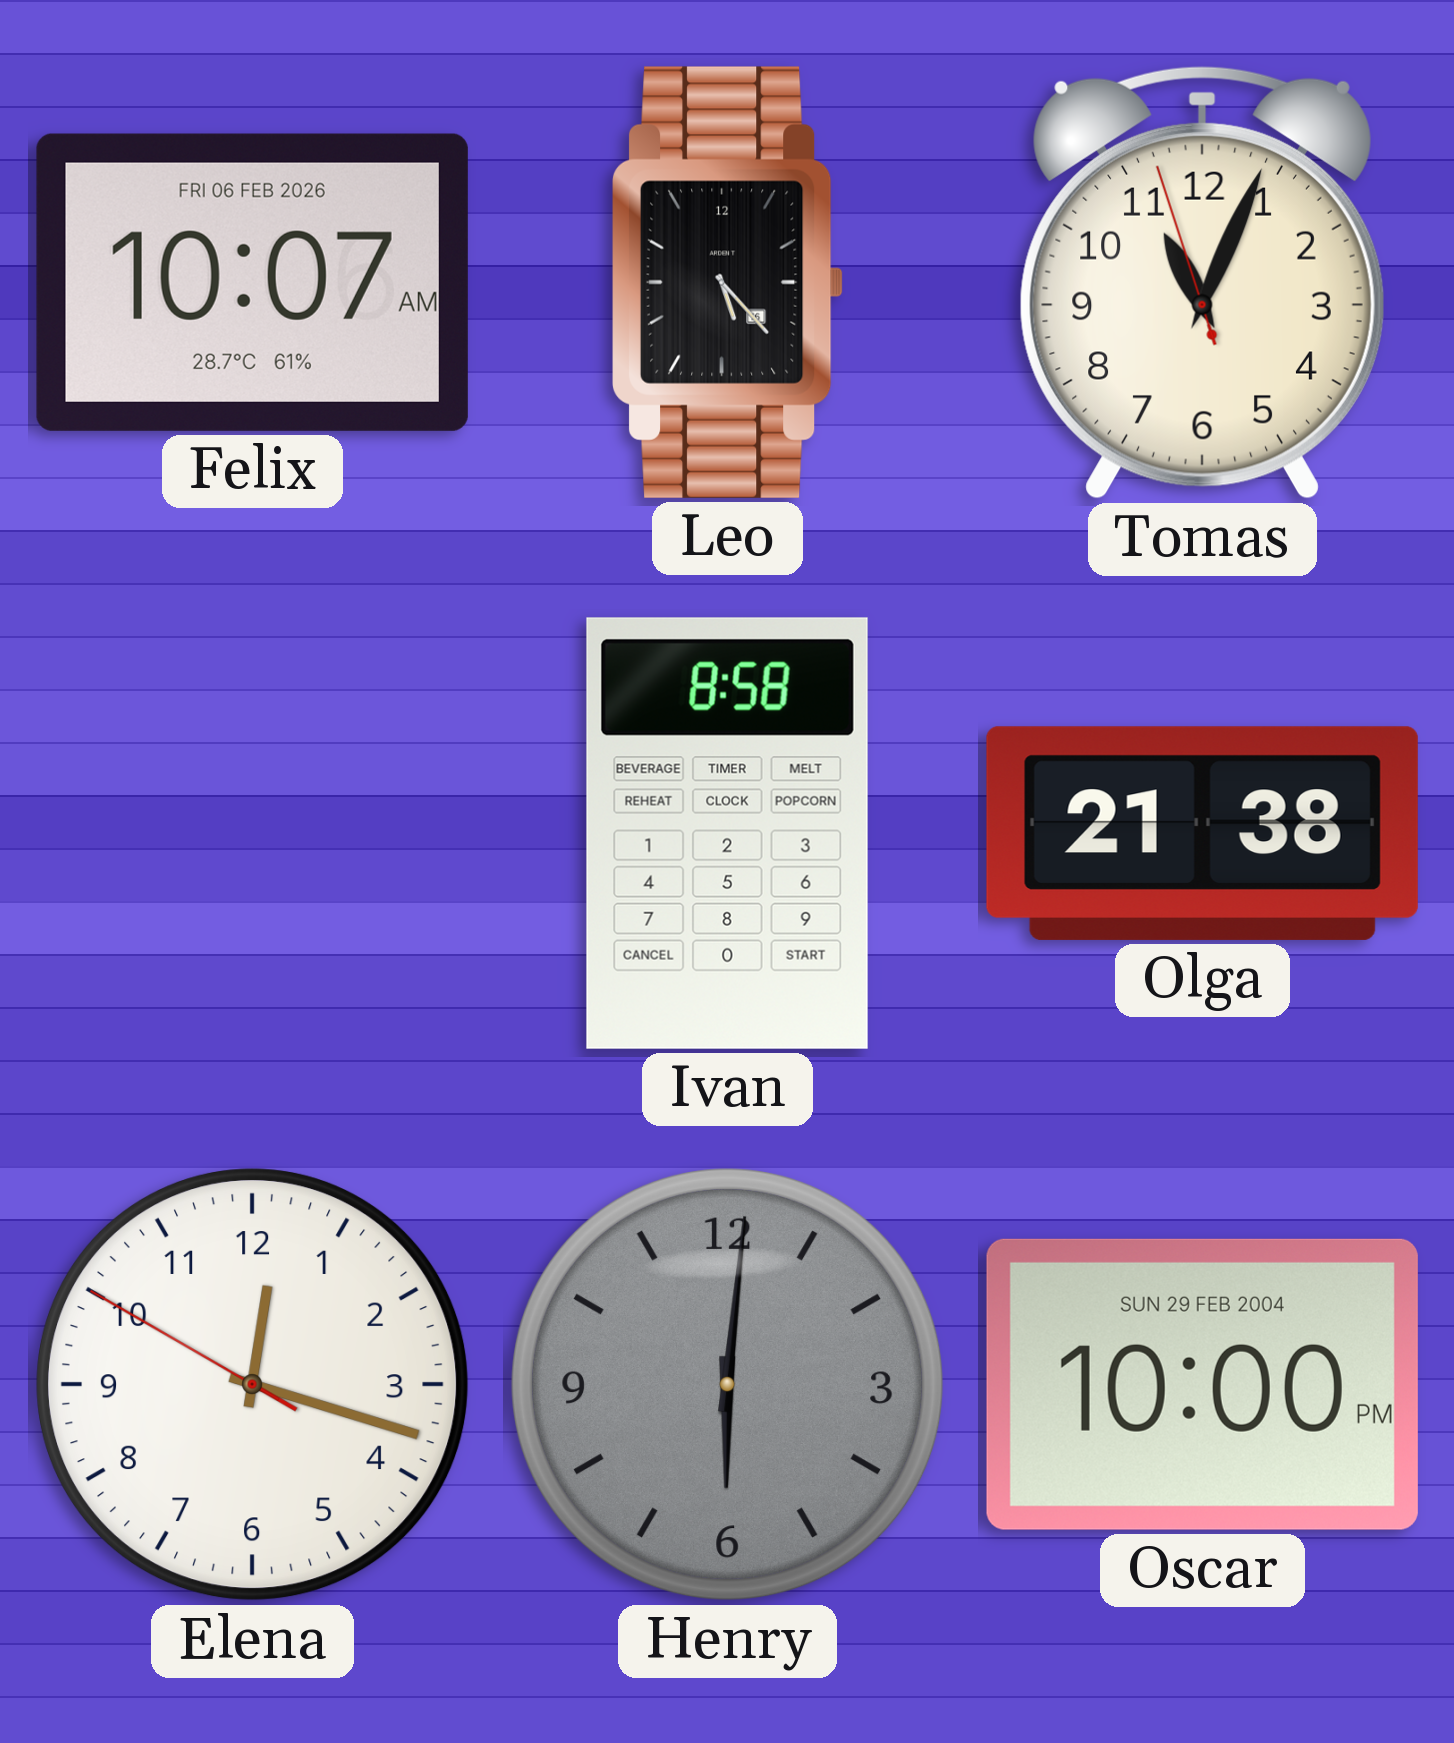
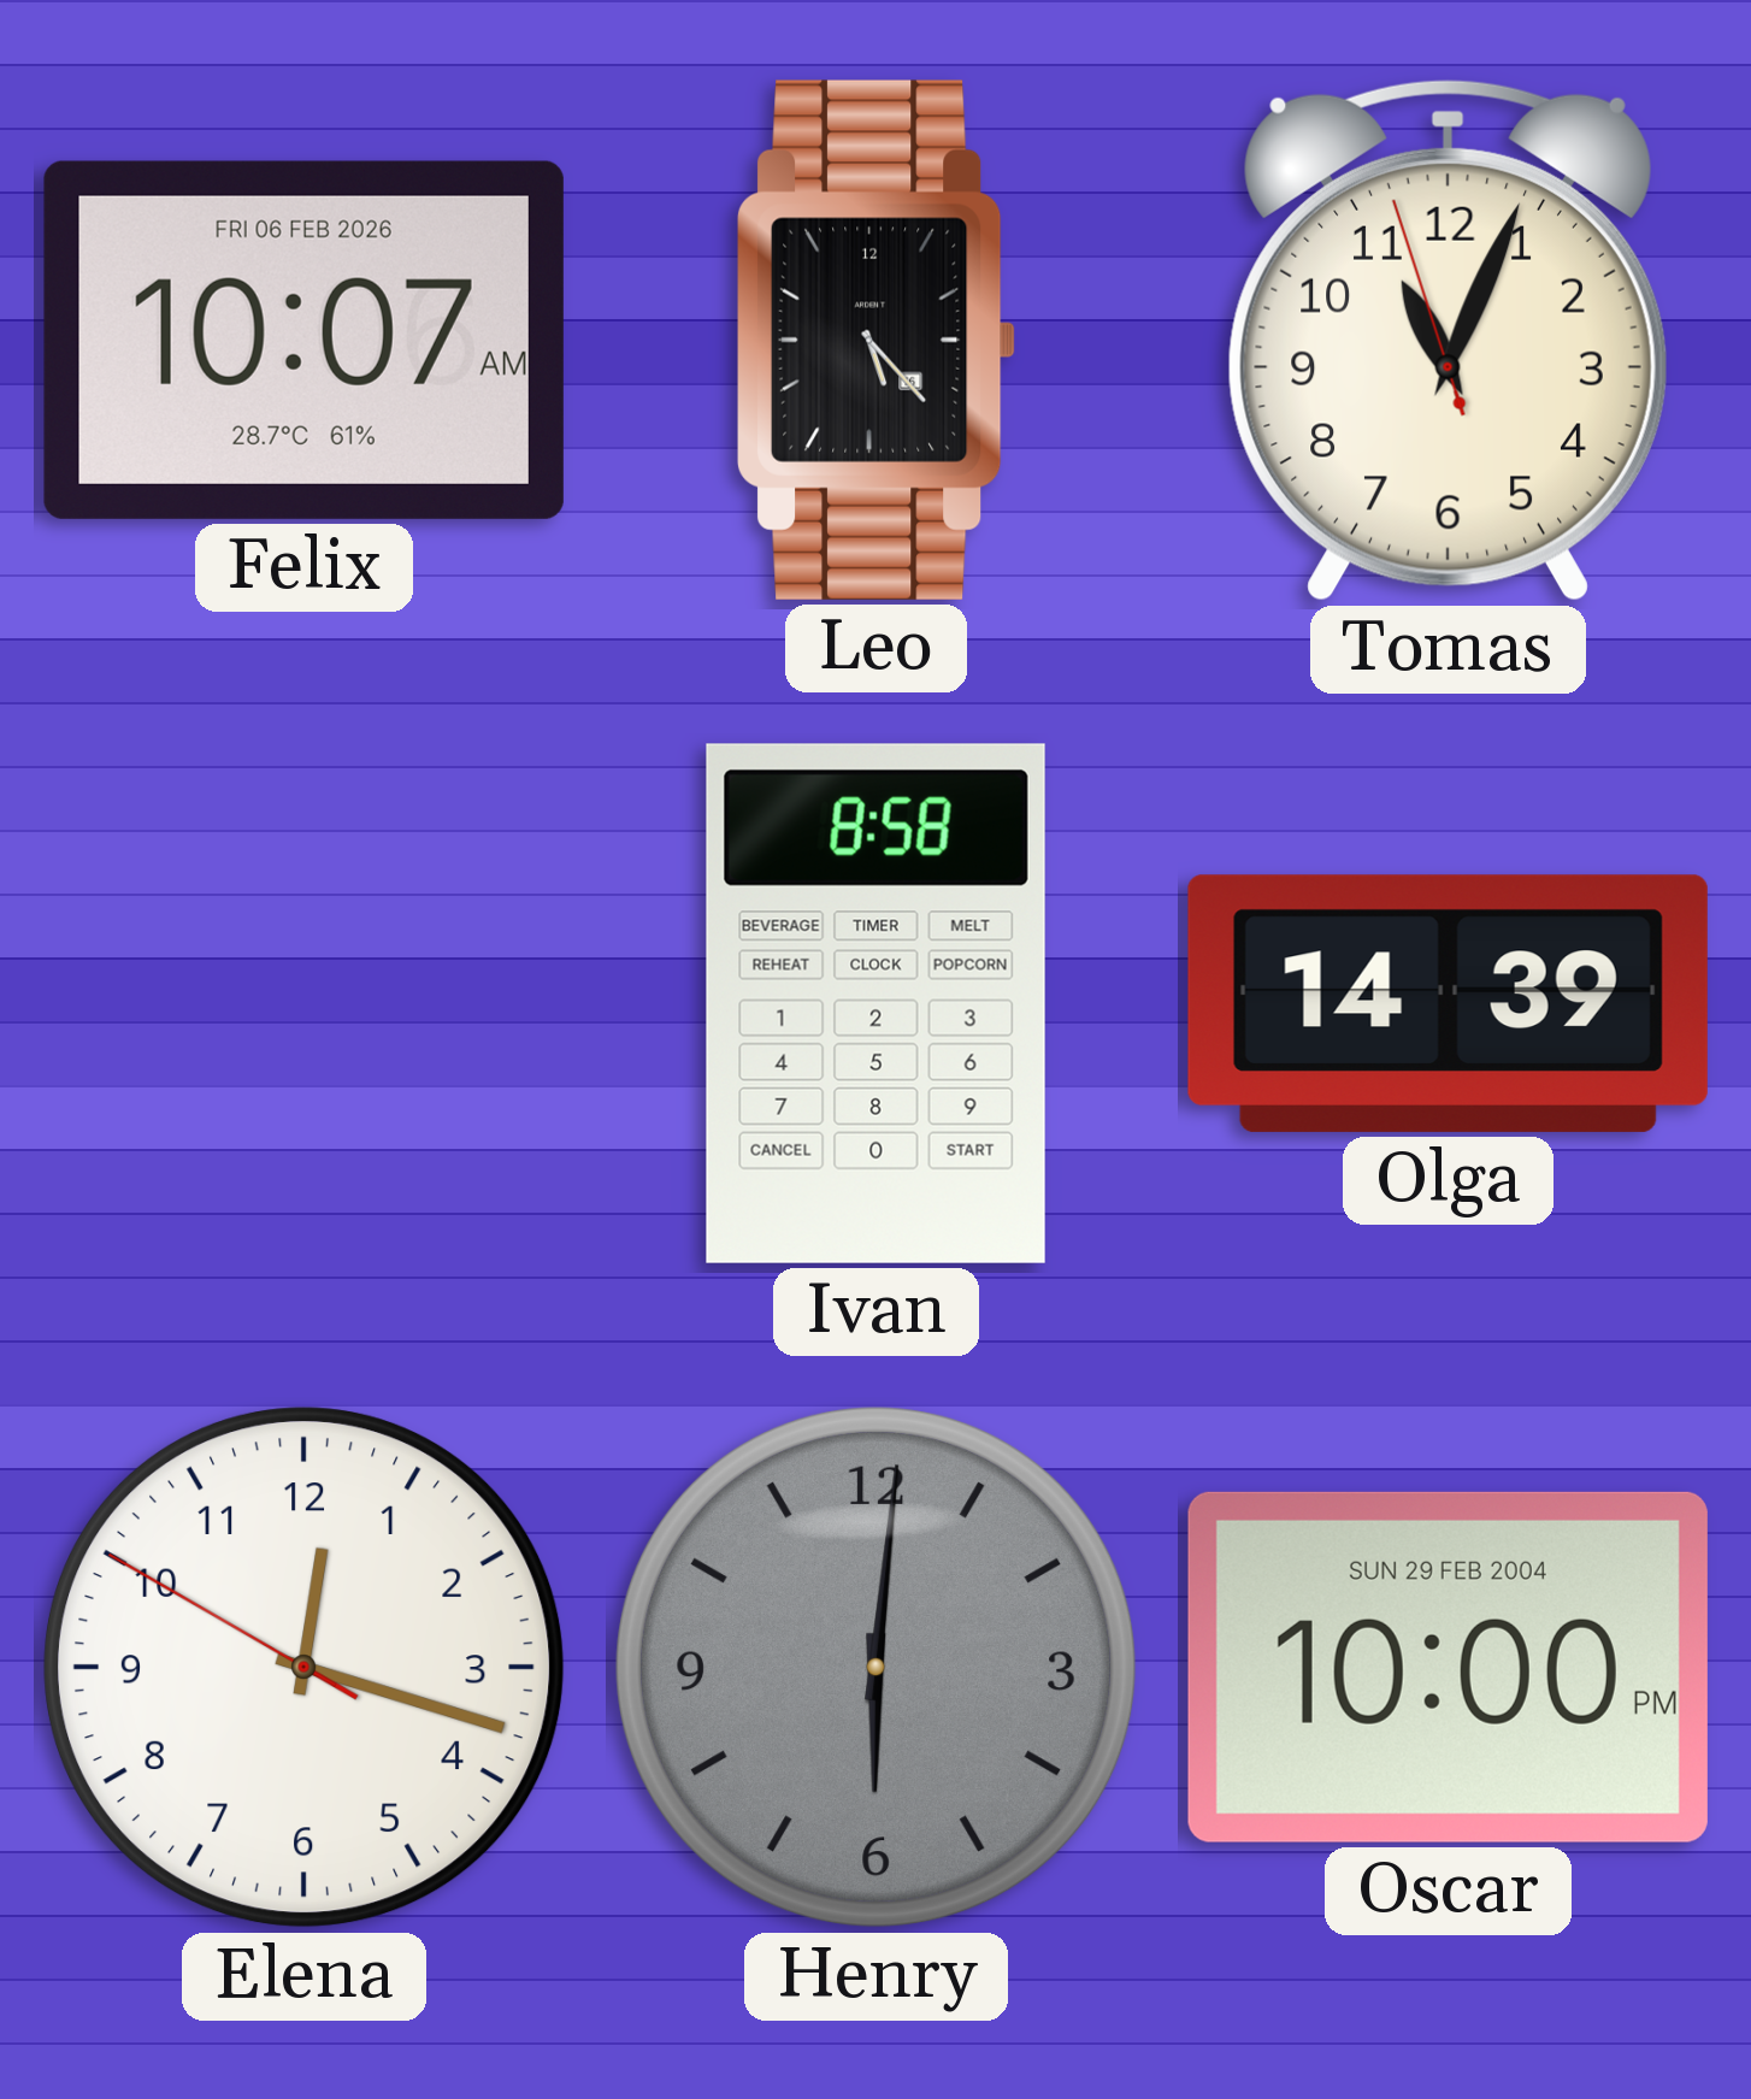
Olga: 21:38 -> 14:39 (1448, 1003)
